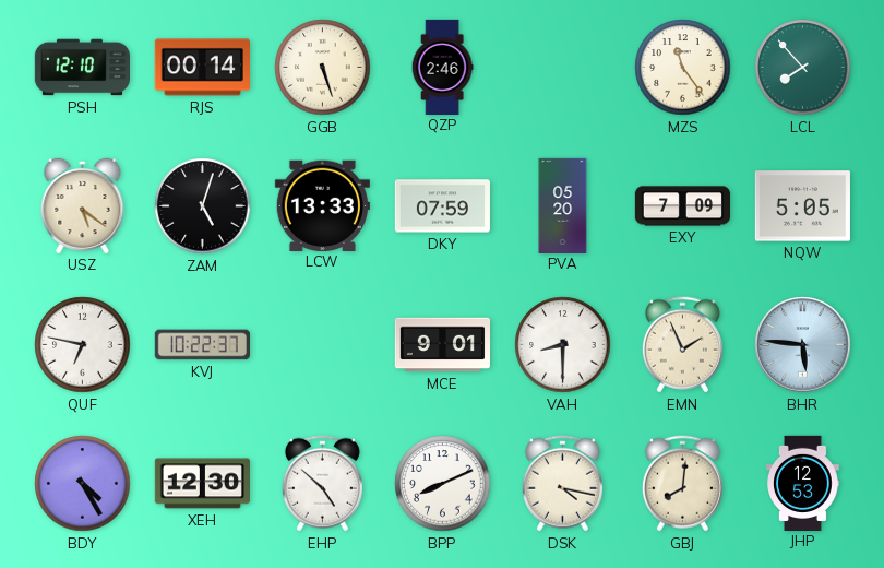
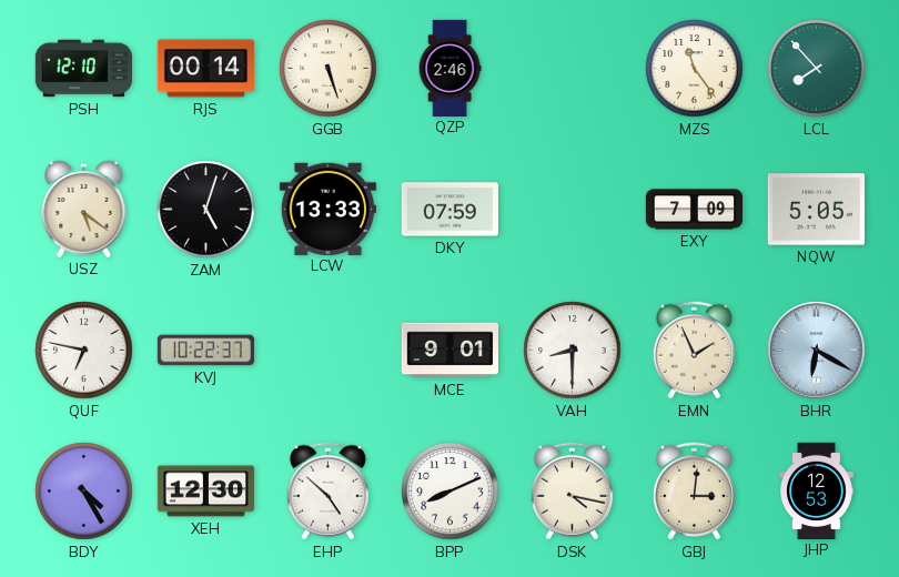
PVA: 05:20 -> none (563, 205)
BHR: 5:46 -> 6:20 (817, 351)
GBJ: 8:01 -> 3:01 (694, 492)
